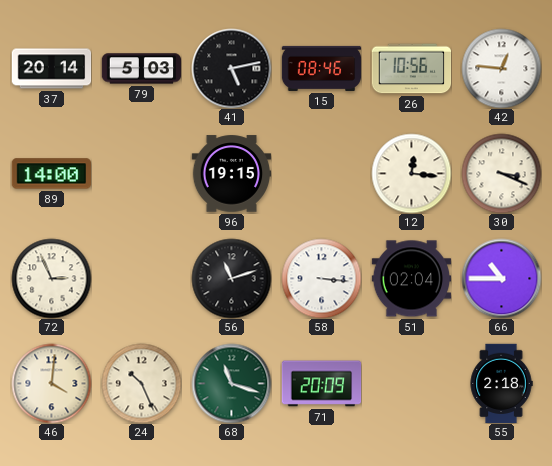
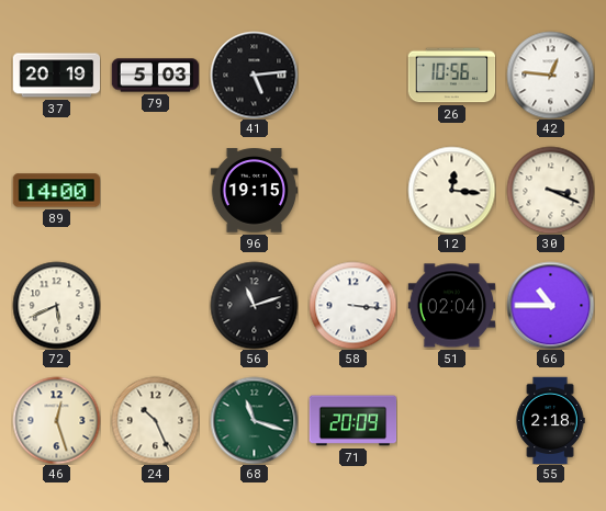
37: 20:14 -> 20:19 (56, 76)
41: 5:13 -> 5:14 (254, 75)
15: 08:46 -> none (321, 68)
72: 2:56 -> 5:41 (56, 305)
46: 4:01 -> 12:27 (56, 420)
